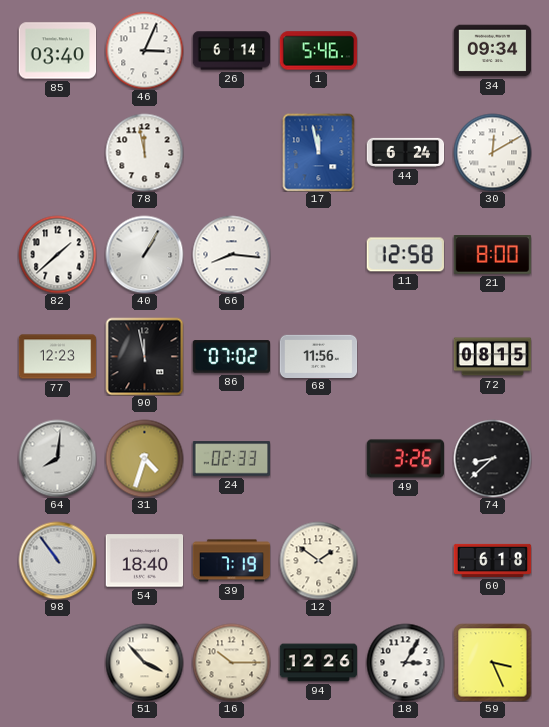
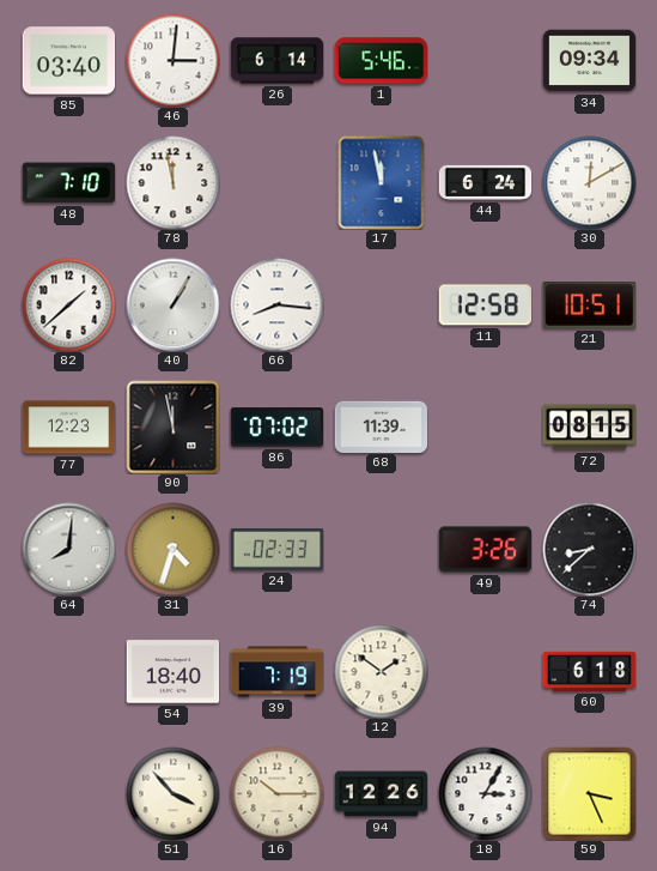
46: 3:04 -> 3:01 (172, 60)
48: none -> 7:10 (68, 183)
21: 8:00 -> 10:51 (589, 306)
68: 11:56 -> 11:39 (381, 427)
98: 10:54 -> none (57, 560)
